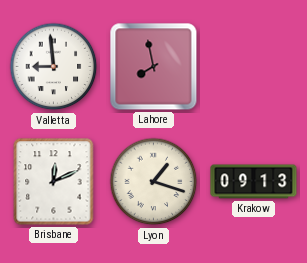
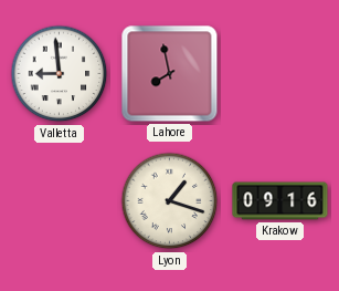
Brisbane: 12:11 -> none (54, 182)
Krakow: 09:13 -> 09:16 (280, 201)
